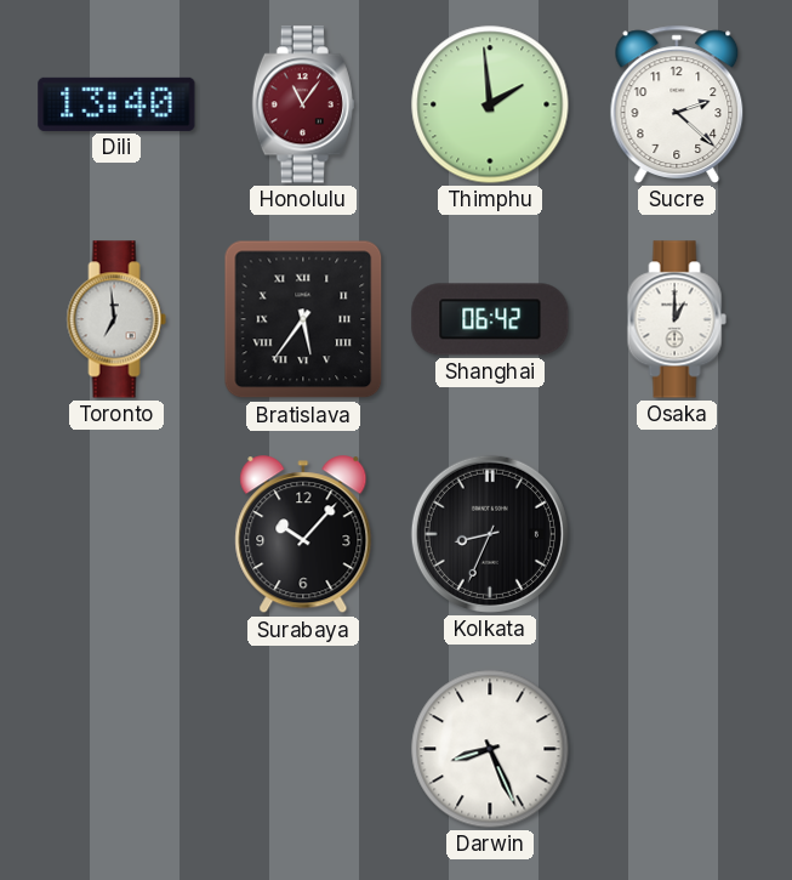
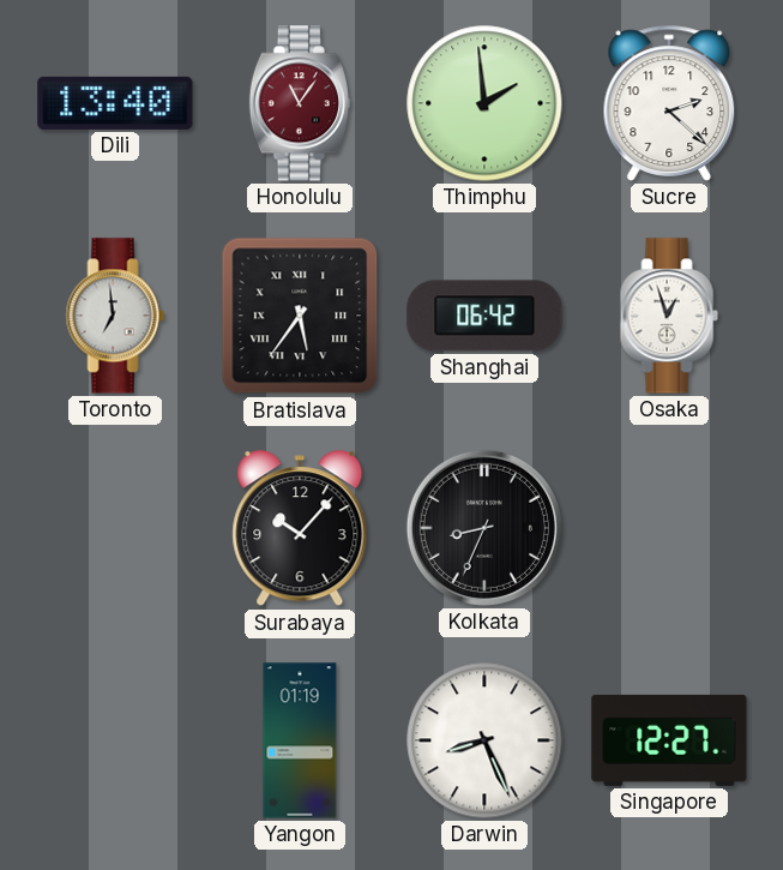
Osaka: 1:00 -> 12:57 (669, 316)
Yangon: none -> 01:19 (300, 740)
Singapore: none -> 12:27 (669, 740)
